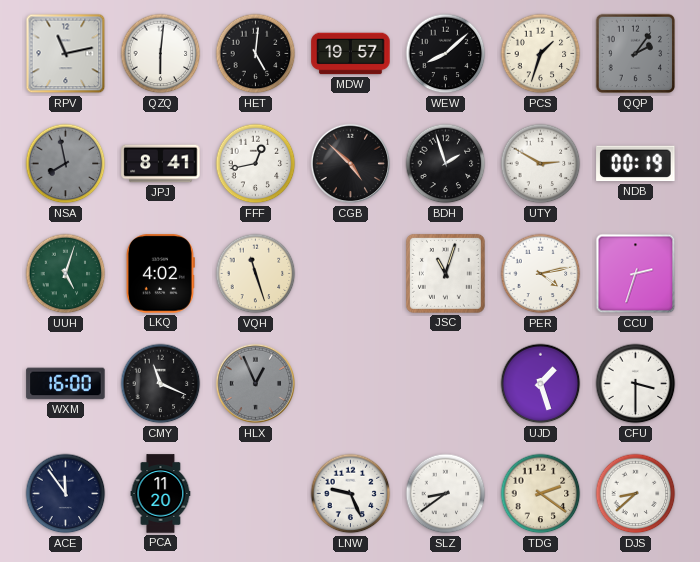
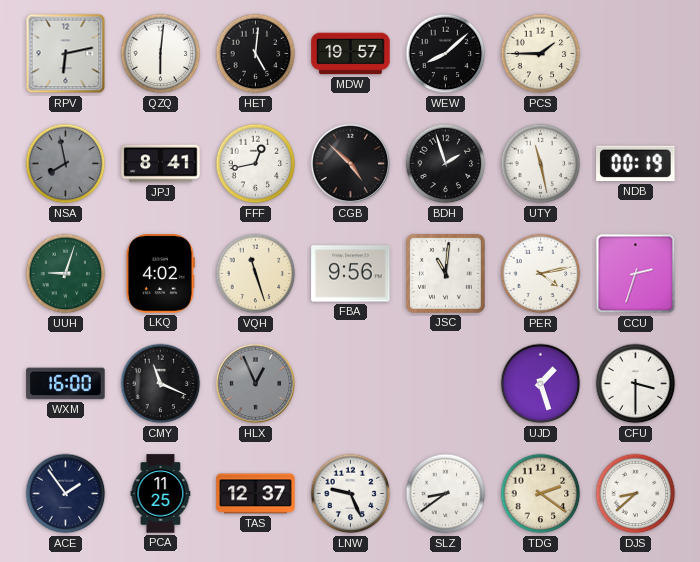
RPV: 11:13 -> 6:13 (66, 54)
PCS: 1:33 -> 1:45 (541, 54)
QQP: 2:06 -> none (636, 54)
UTY: 2:50 -> 11:28 (541, 164)
UUH: 5:03 -> 9:03 (66, 274)
FBA: none -> 9:56 (351, 274)
JSC: 11:03 -> 11:01 (445, 273)
ACE: 11:54 -> 1:54 (66, 494)
PCA: 11:20 -> 11:25 (161, 494)
TAS: none -> 12:37 (256, 494)
